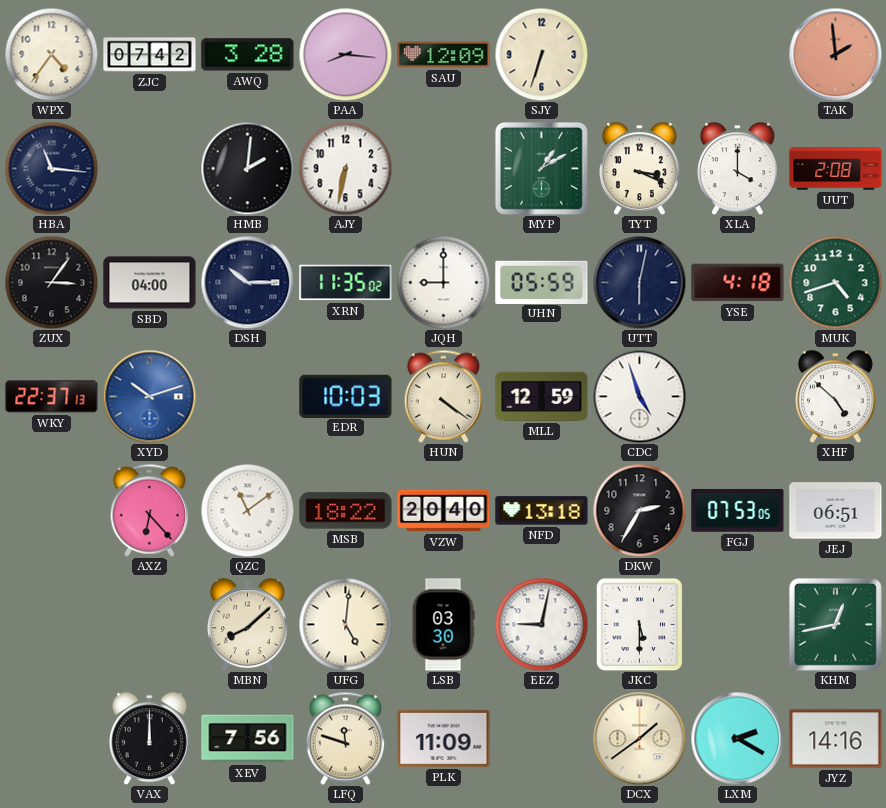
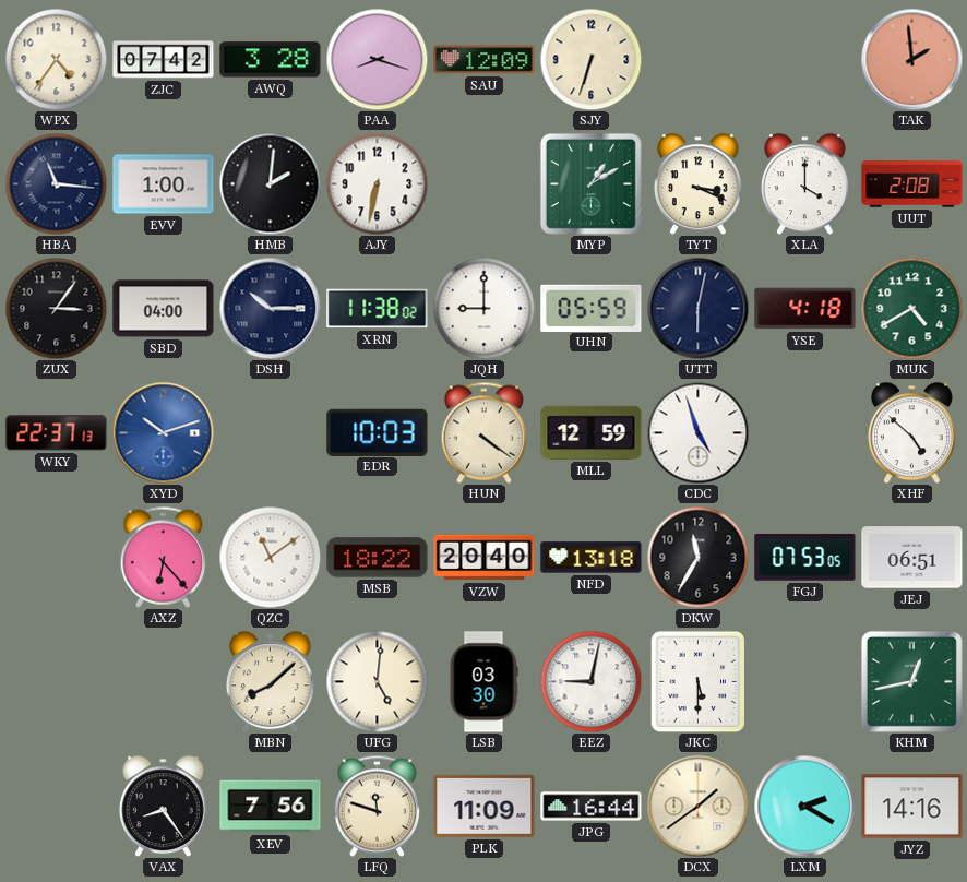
PAA: 8:16 -> 8:18 (377, 59)
EVV: none -> 1:00 (164, 184)
XRN: 11:35 -> 11:38 (378, 309)
MUK: 4:42 -> 4:40 (911, 308)
DKW: 2:35 -> 11:35 (697, 557)
VAX: 12:00 -> 8:24 (163, 806)
JPG: none -> 16:44 (592, 807)
